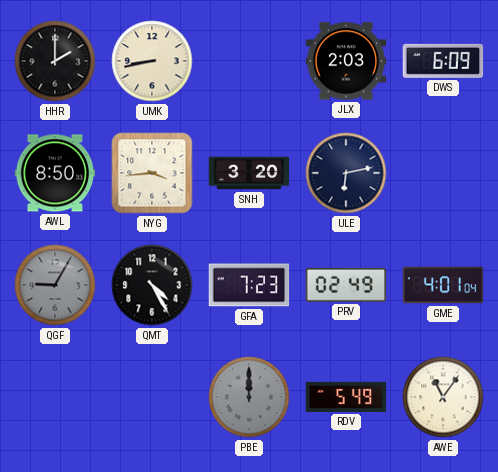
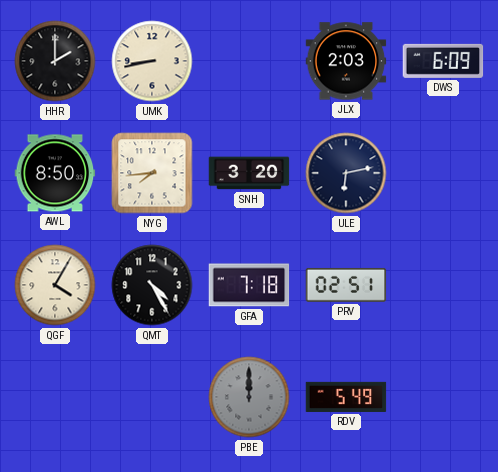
NYG: 3:44 -> 7:44 (152, 173)
QGF: 9:05 -> 4:05 (55, 285)
QGF dial: grey -> cream (55, 285)
GFA: 7:23 -> 7:18 (249, 285)
PRV: 02:49 -> 02:51 (346, 285)
GME: 4:01 -> none (443, 285)
AWE: 11:06 -> none (443, 397)
